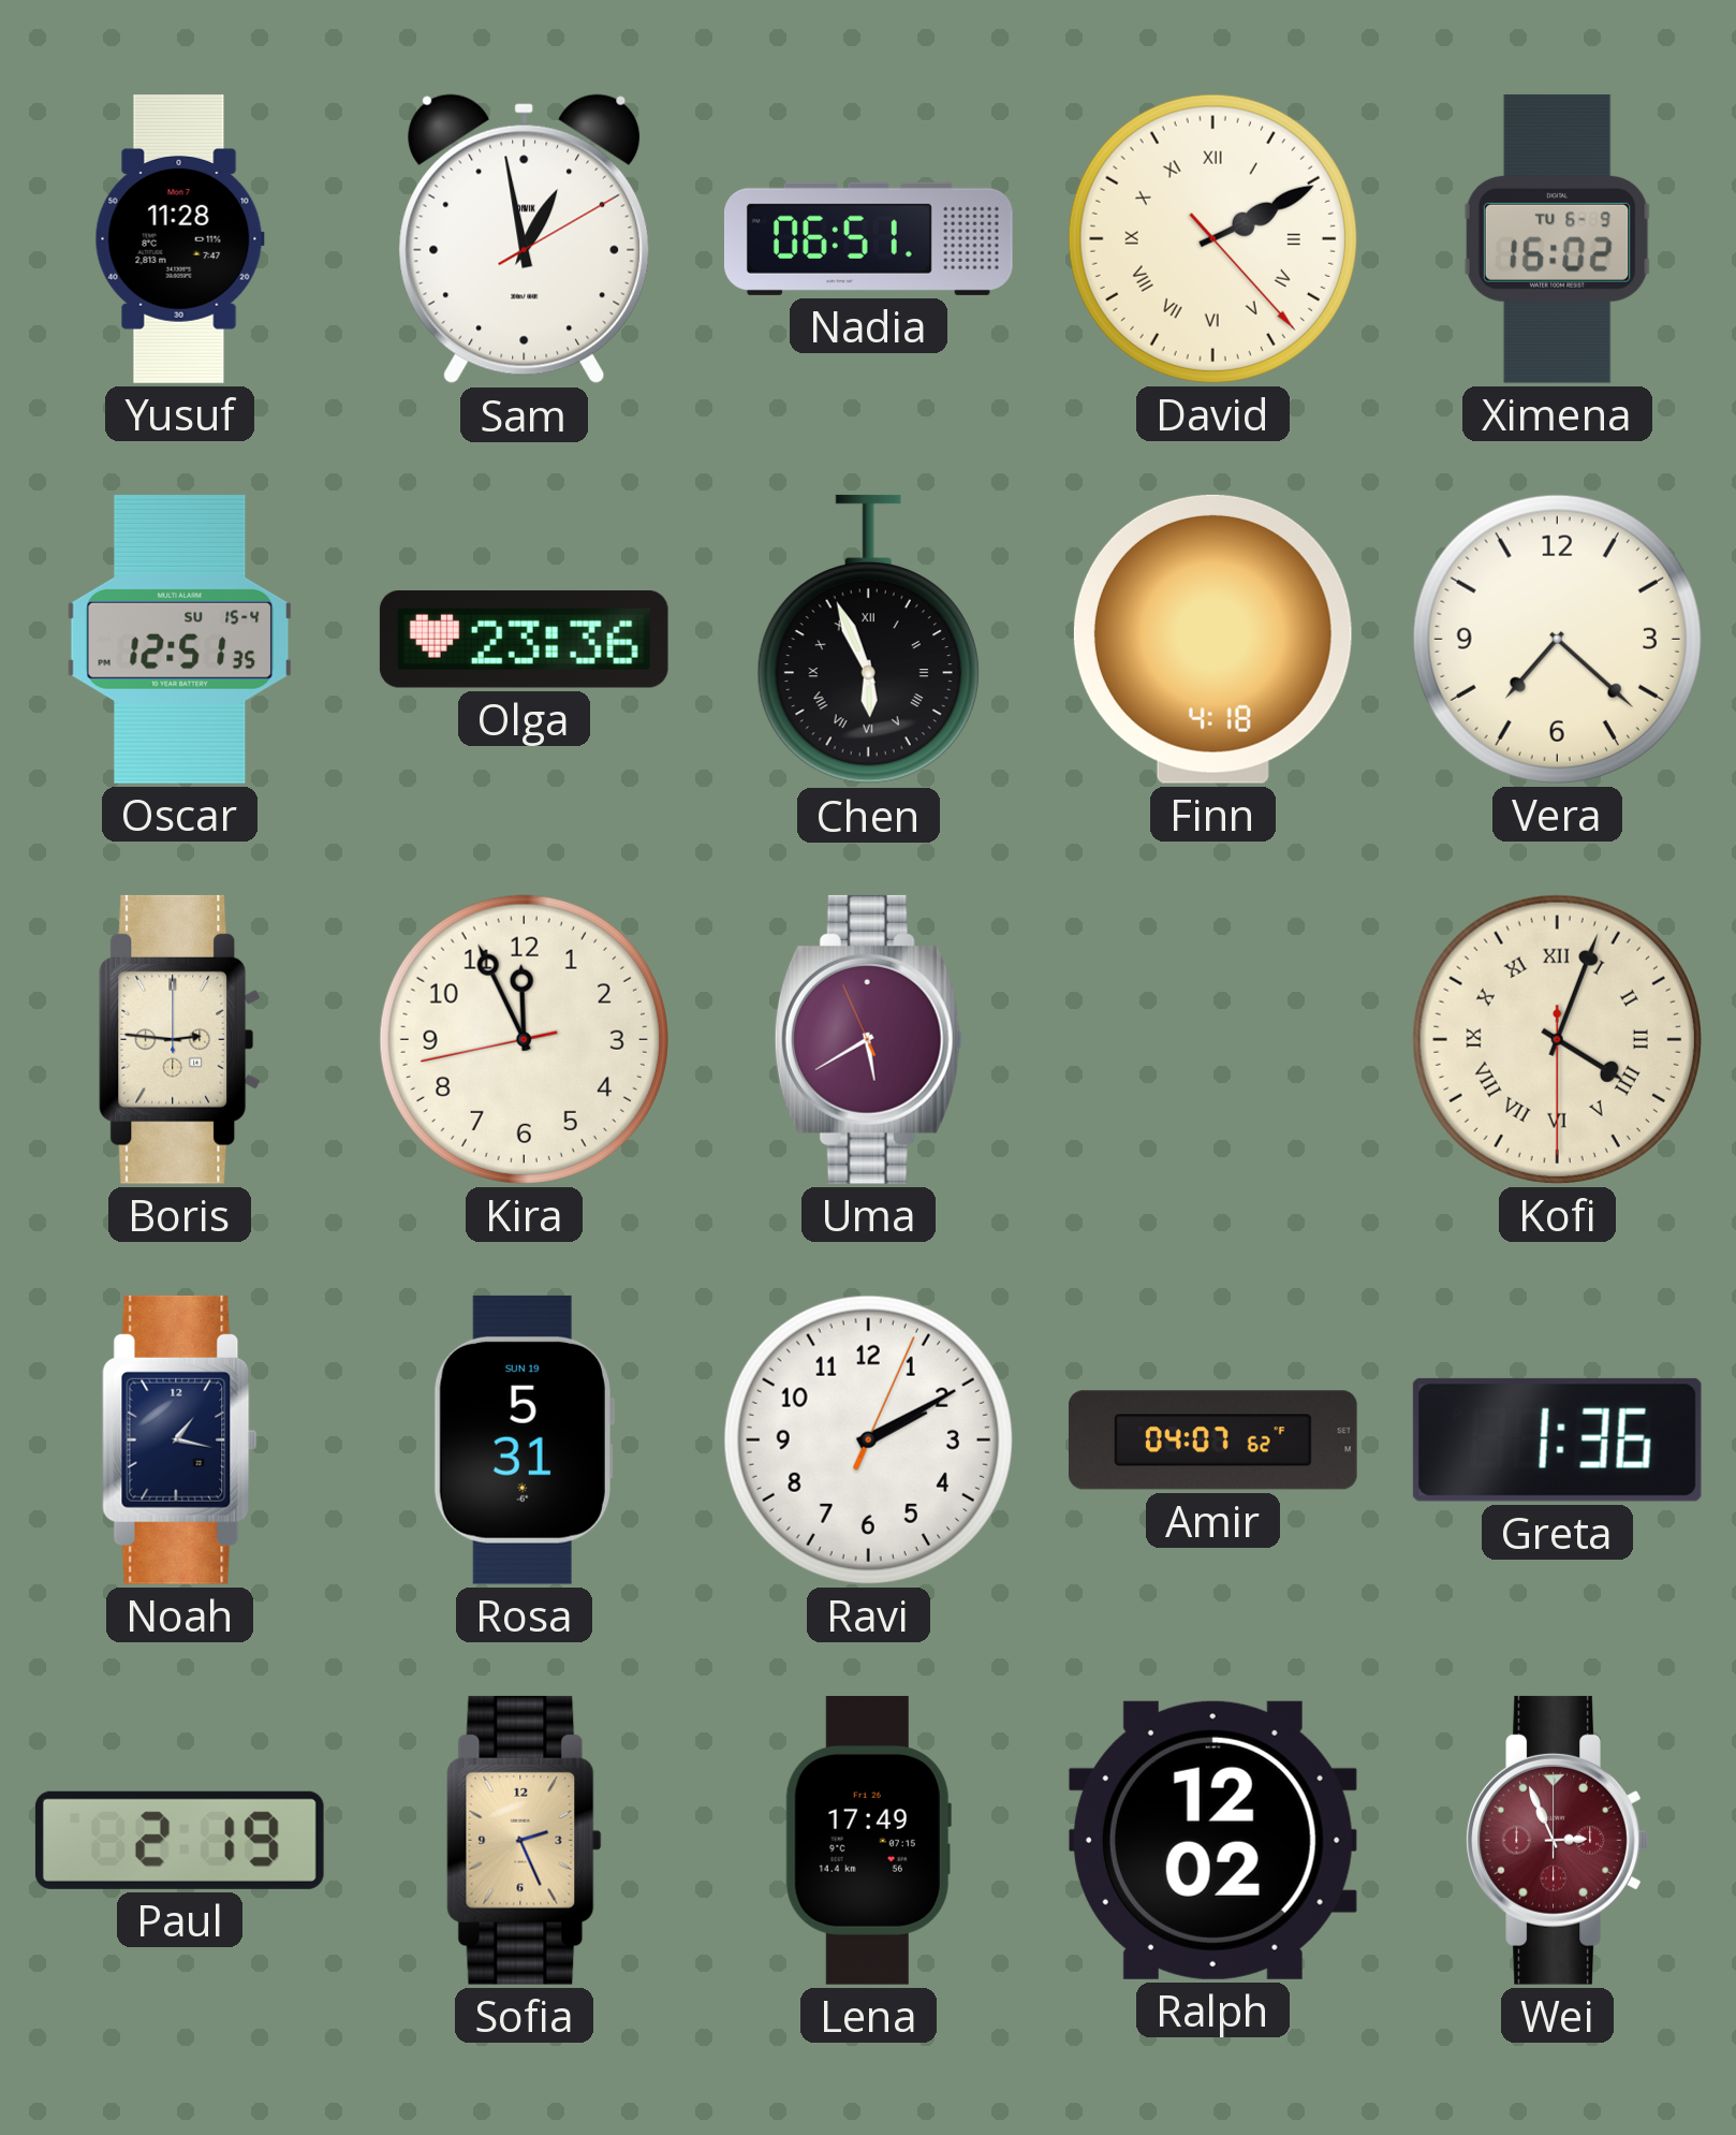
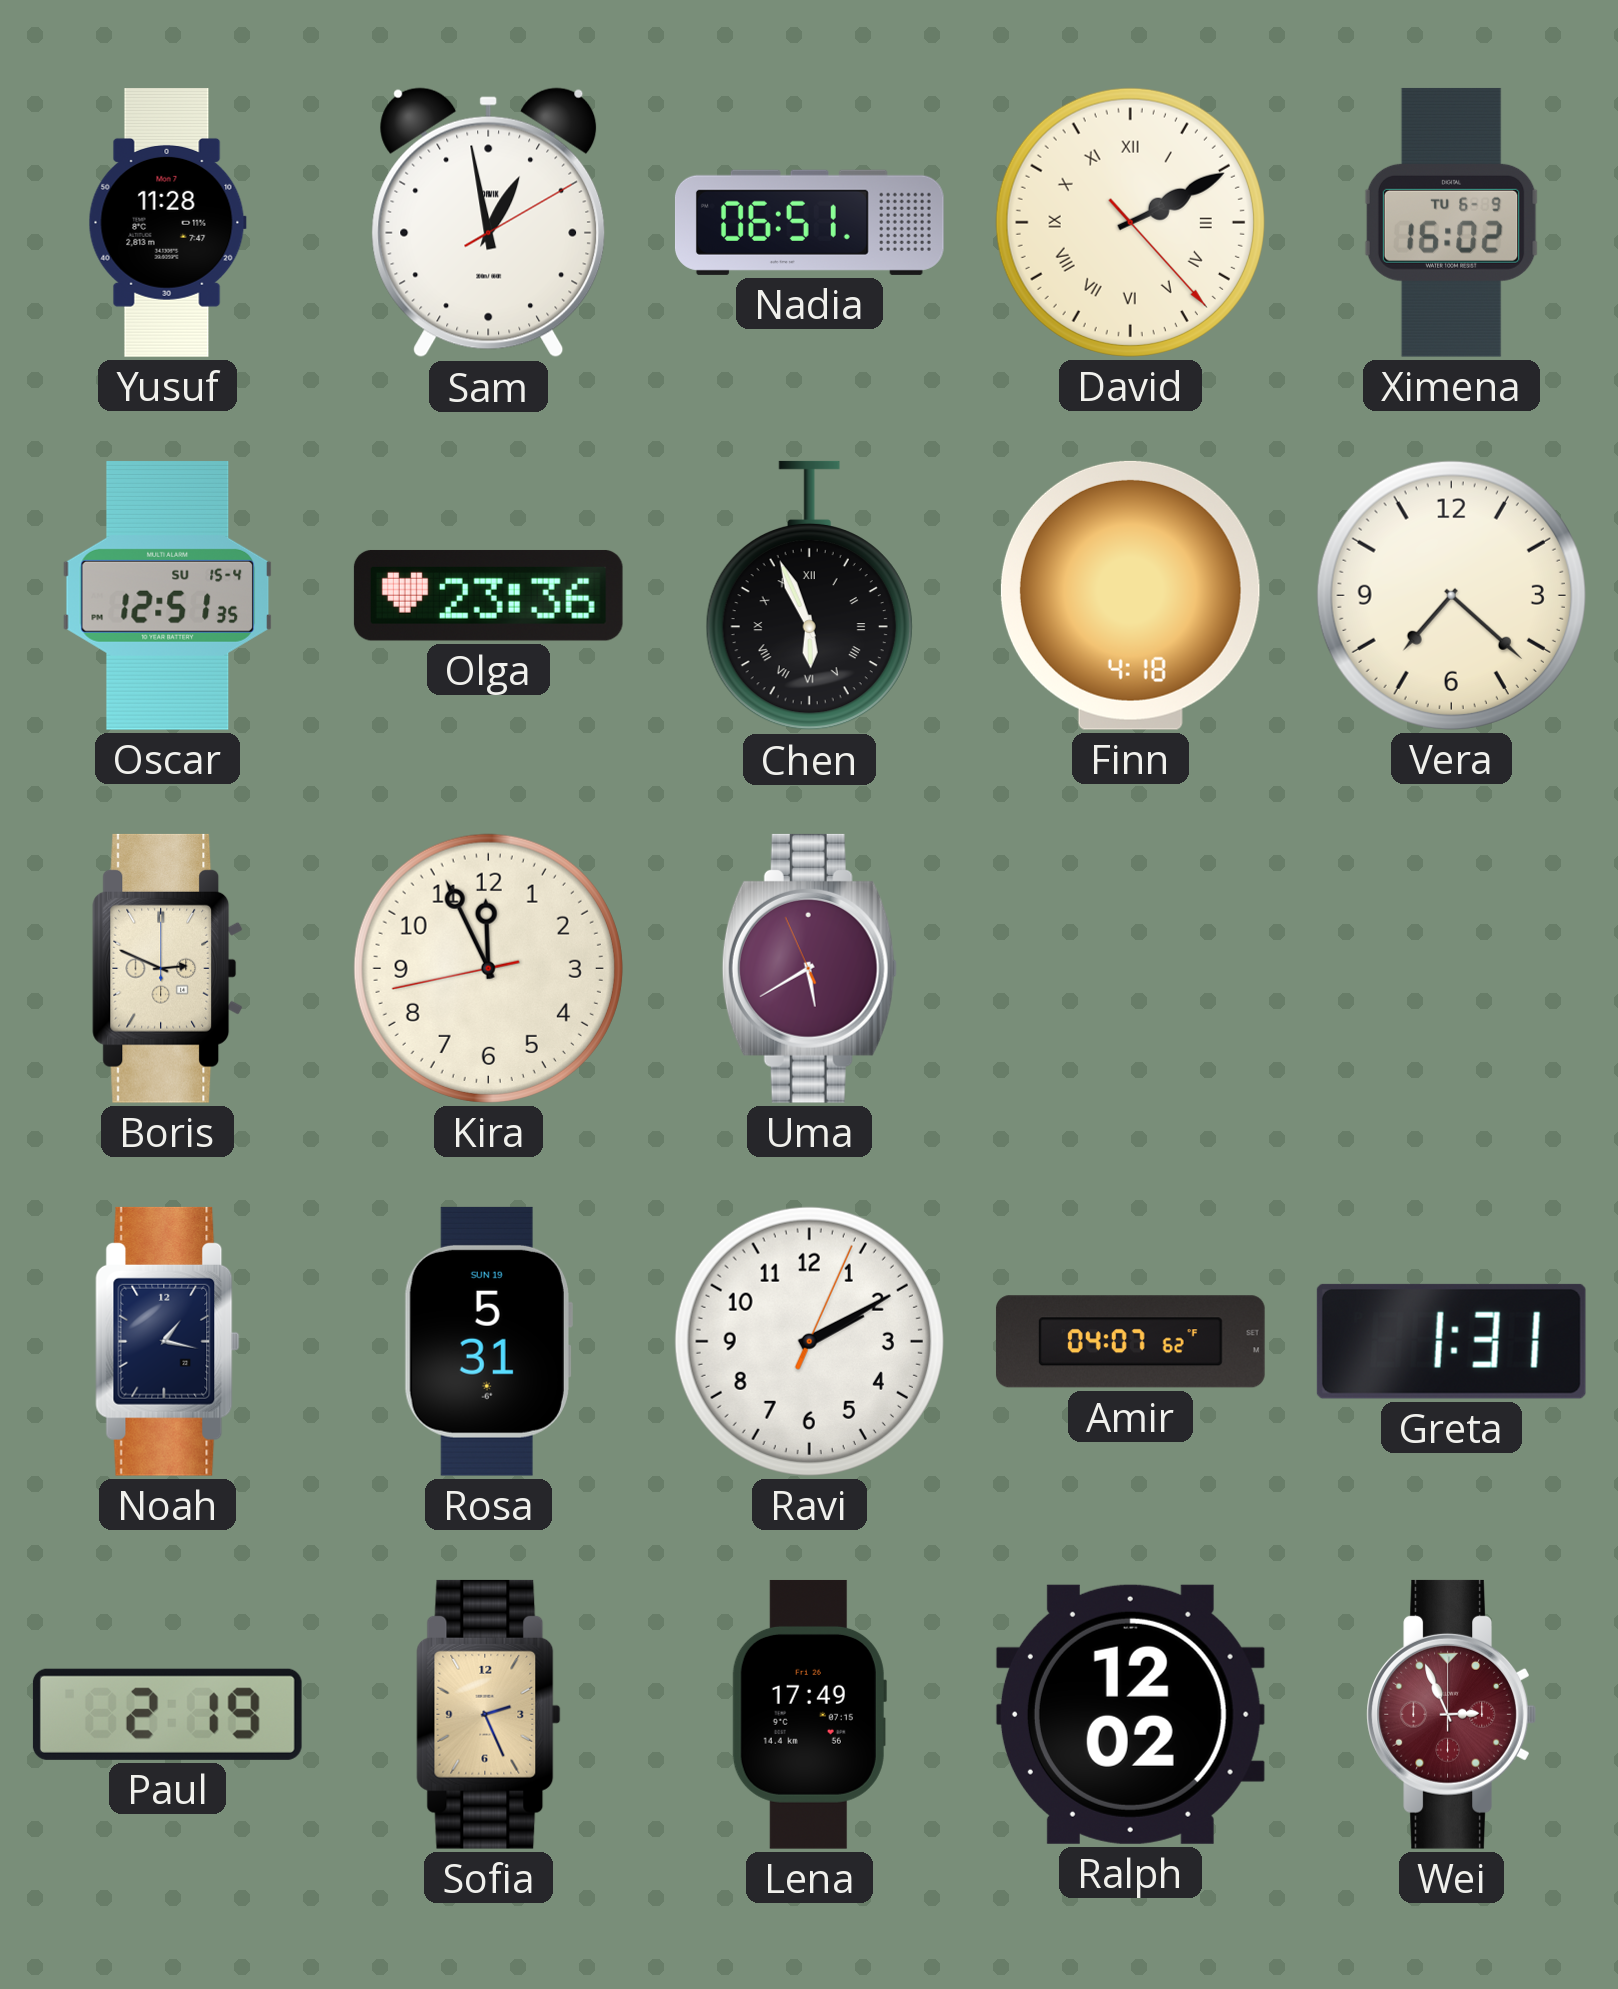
Boris: 2:46 -> 2:49 (168, 968)
Kofi: 4:03 -> none (1557, 1039)
Greta: 1:36 -> 1:31 (1451, 1341)
